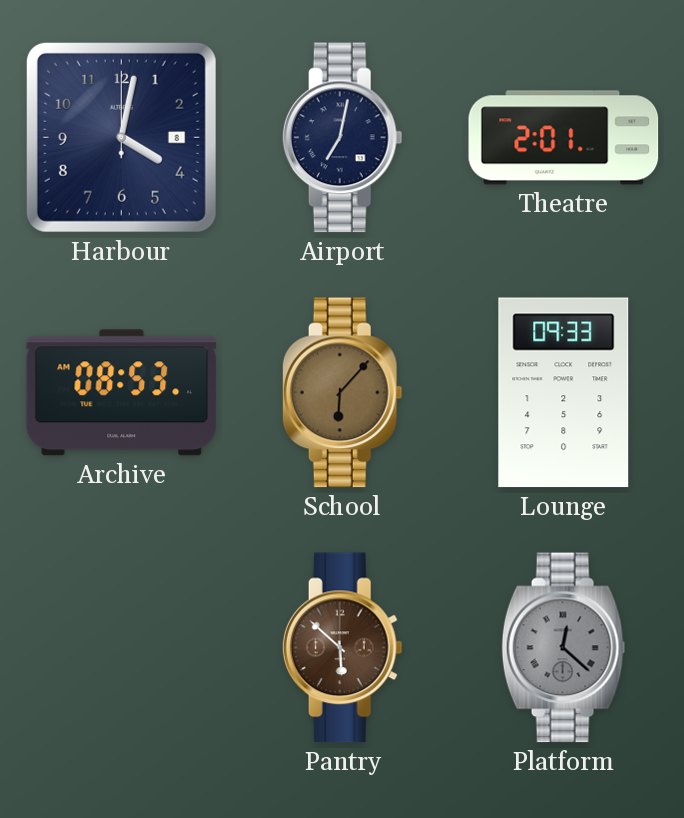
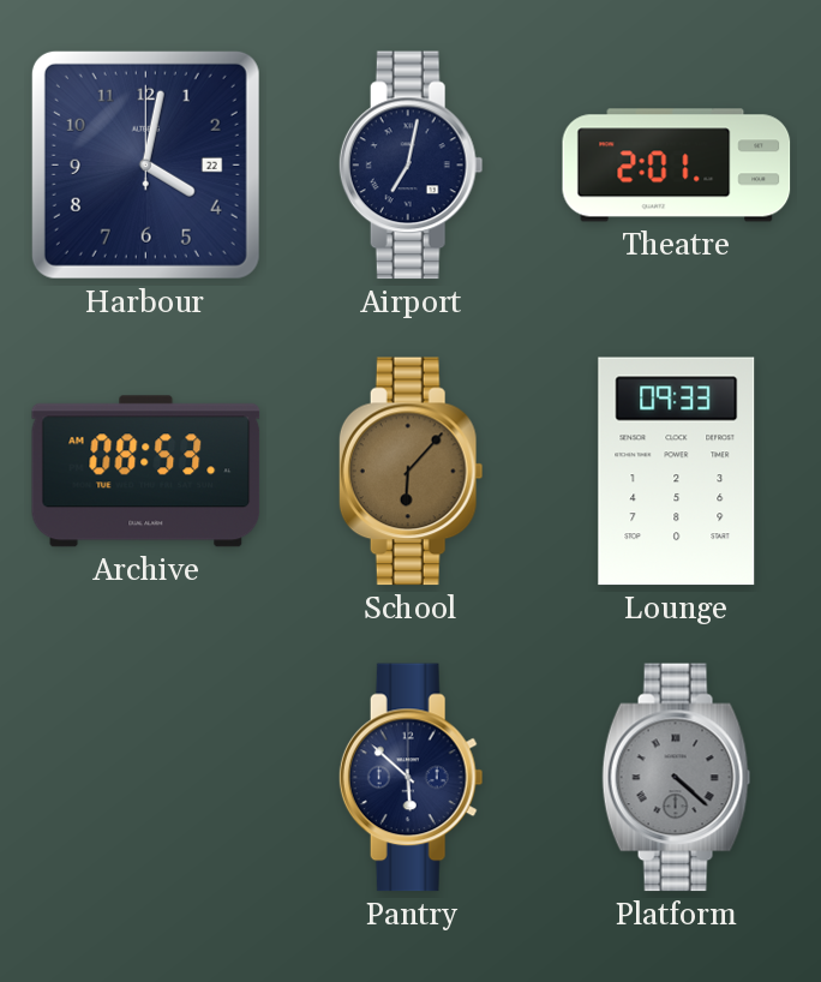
Harbour date: 8 -> 22 (145, 164)
Pantry dial: brown -> navy (410, 778)
Platform: 12:22 -> 4:22 (677, 778)
